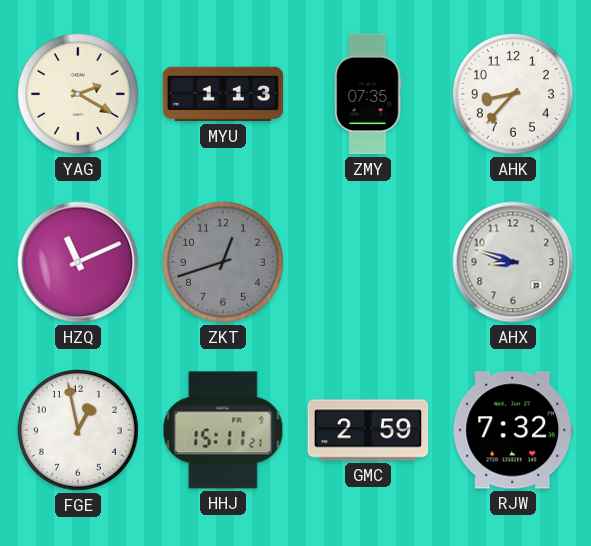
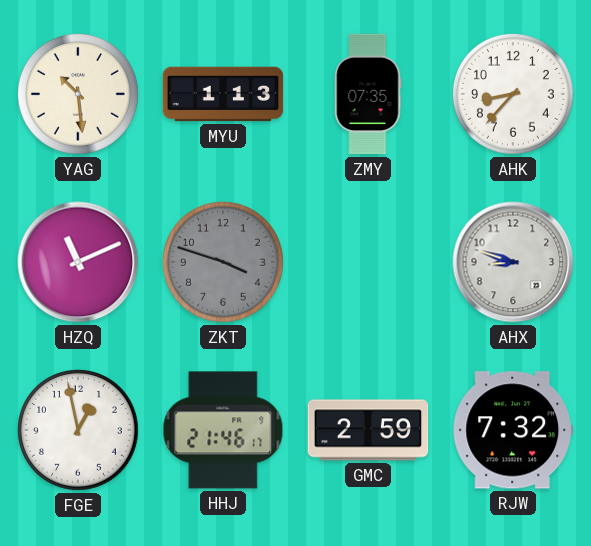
YAG: 2:20 -> 10:29 (78, 94)
ZKT: 12:42 -> 3:48 (223, 262)
HHJ: 15:11 -> 21:46 (223, 430)
